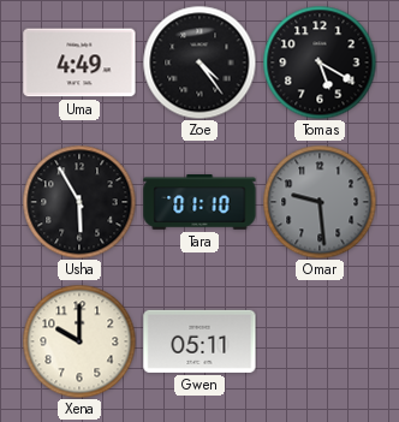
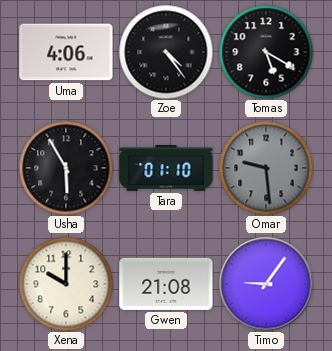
Uma: 4:49 -> 4:06 (66, 52)
Gwen: 05:11 -> 21:08 (166, 284)
Timo: none -> 9:06 (266, 284)
